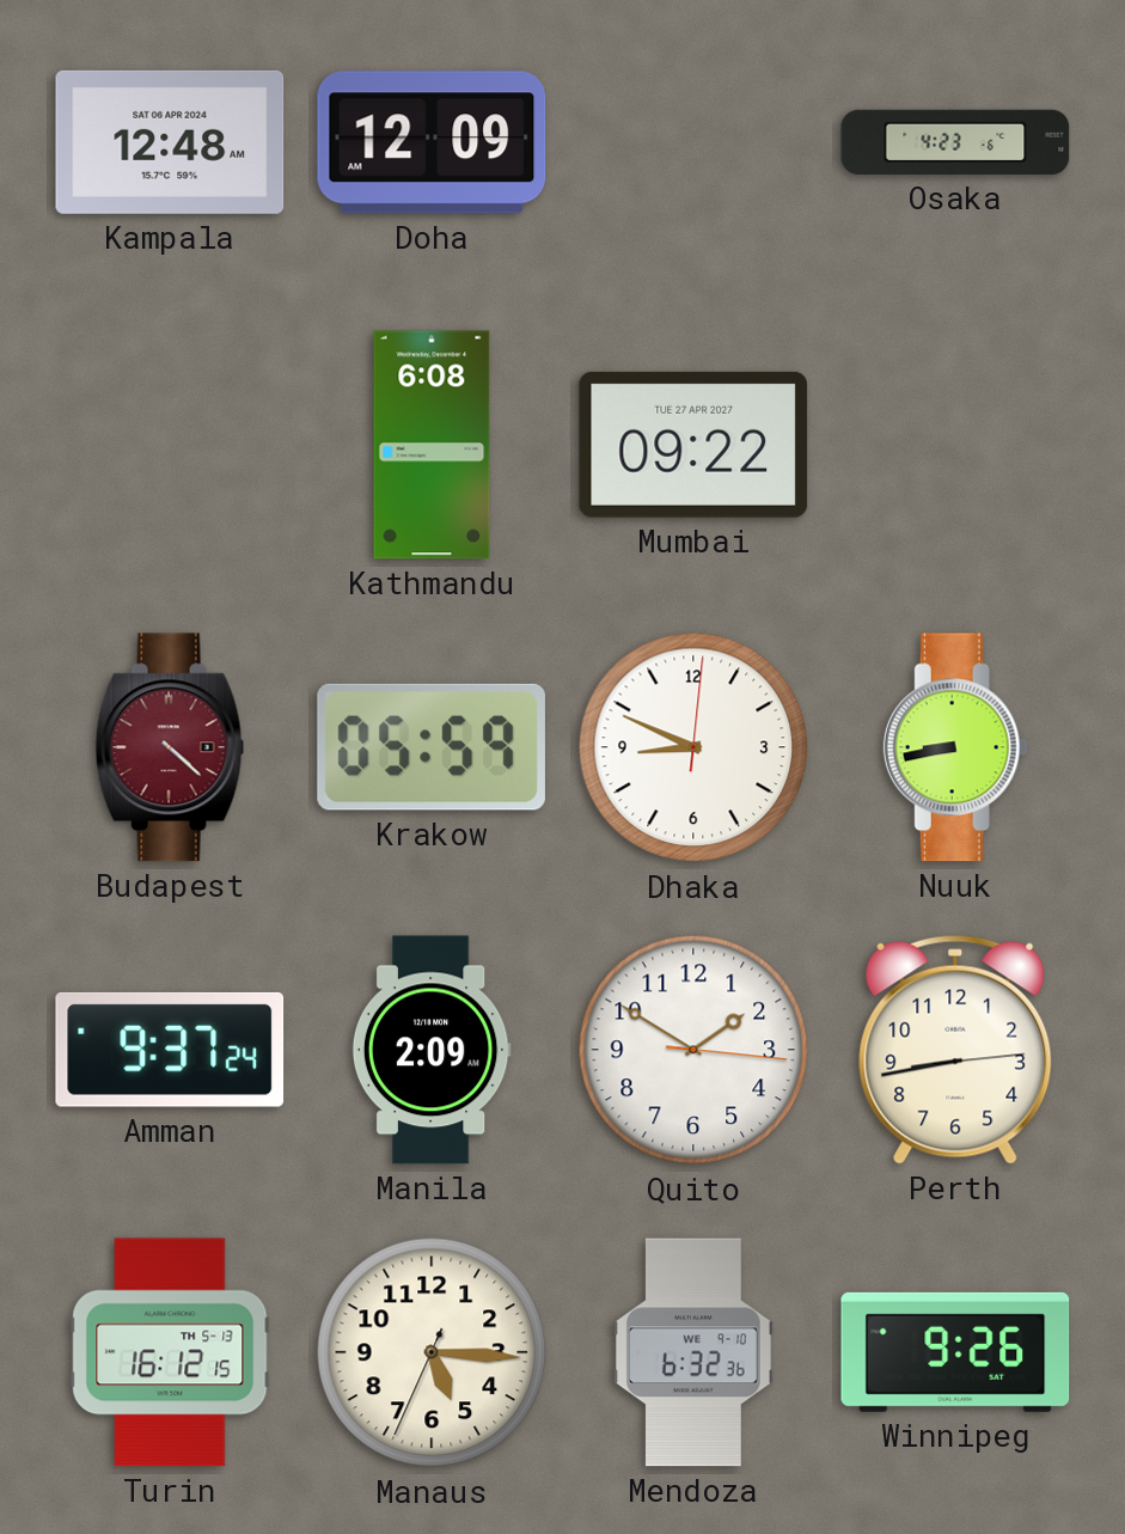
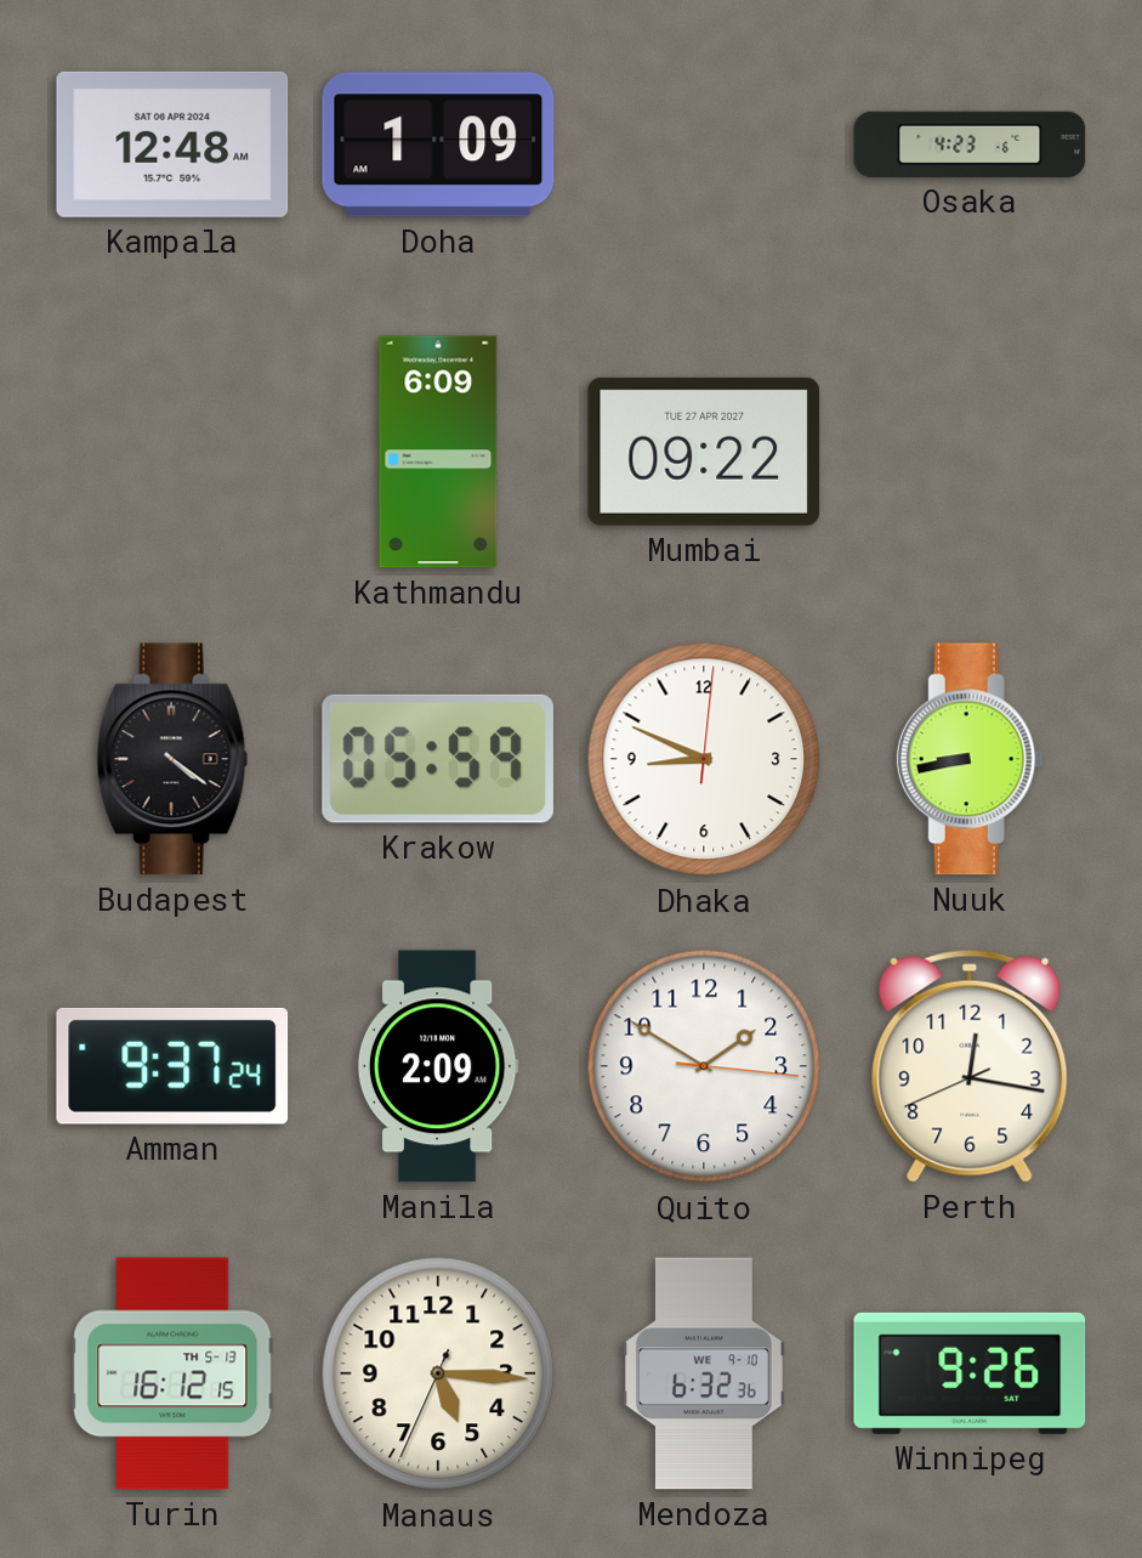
Doha: 12:09 -> 1:09 (438, 145)
Kathmandu: 6:08 -> 6:09 (438, 452)
Budapest: 4:22 -> 4:21 (172, 759)
Budapest dial: burgundy -> black (172, 759)
Perth: 8:43 -> 12:16 (970, 1066)
